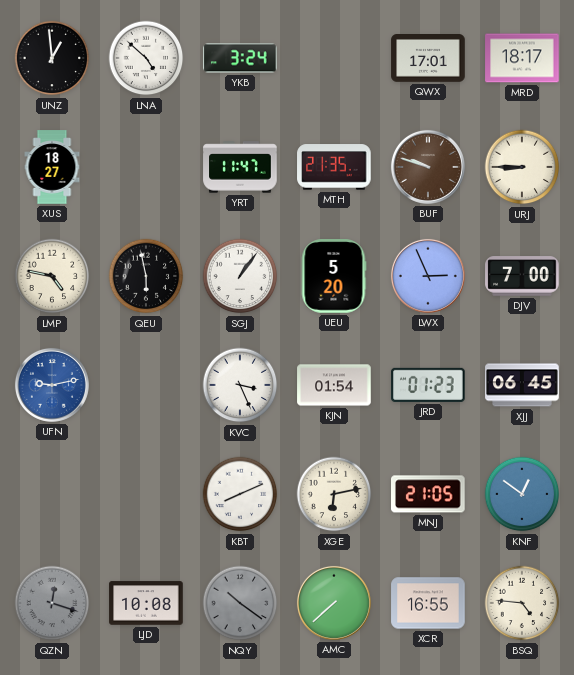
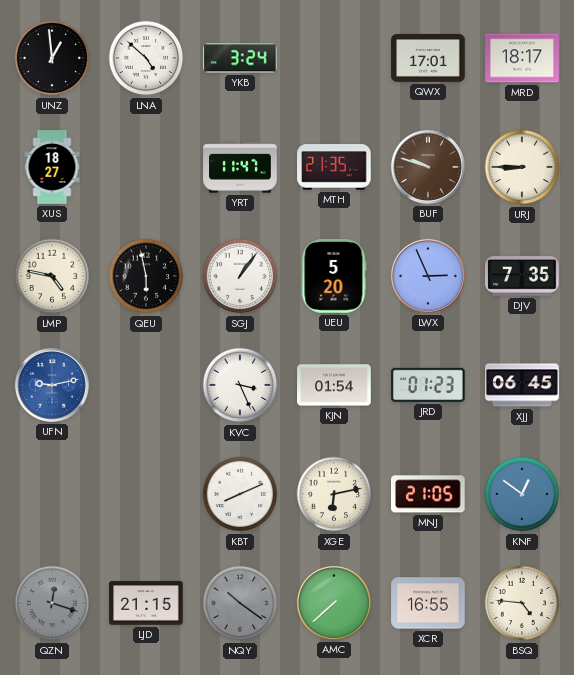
DJV: 7:00 -> 7:35 (522, 276)
LJD: 10:08 -> 21:15 (146, 603)
